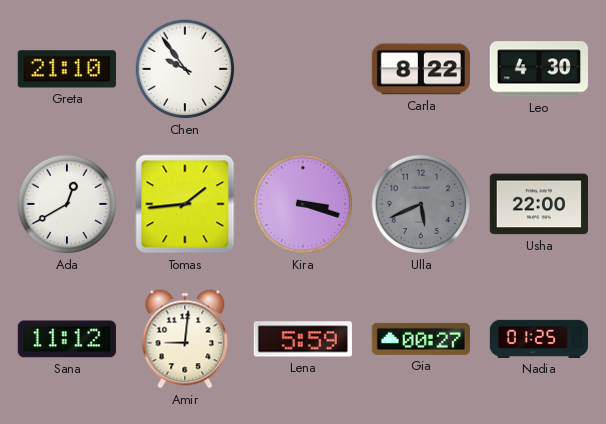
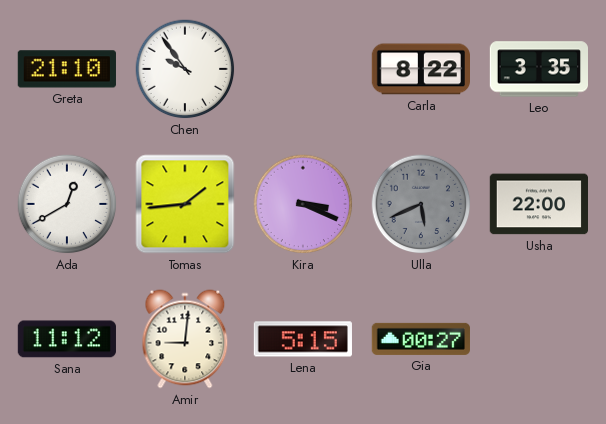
Leo: 4:30 -> 3:35 (538, 69)
Kira: 3:18 -> 3:19 (303, 204)
Lena: 5:59 -> 5:15 (303, 339)
Nadia: 01:25 -> none (538, 339)
